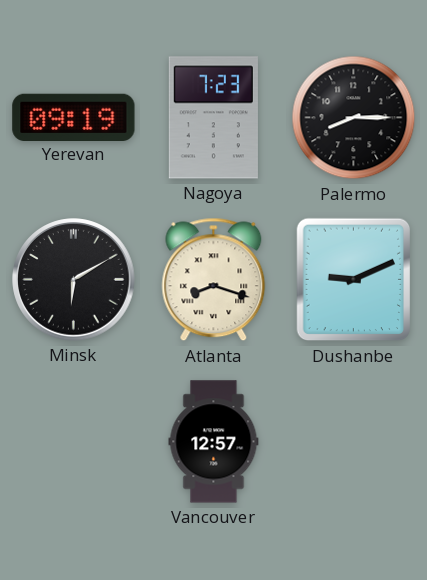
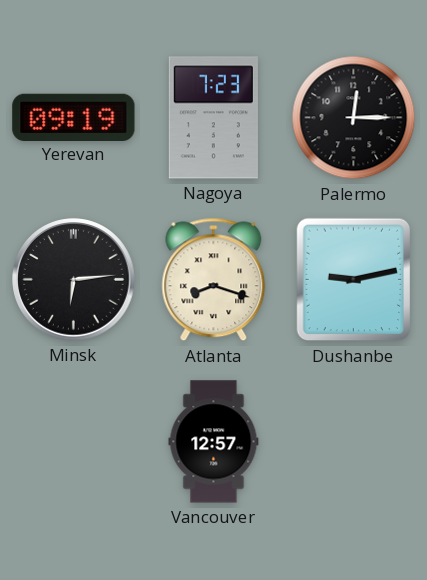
Palermo: 8:15 -> 12:15 (354, 118)
Minsk: 6:10 -> 6:14 (74, 280)
Dushanbe: 9:11 -> 9:13 (354, 280)
